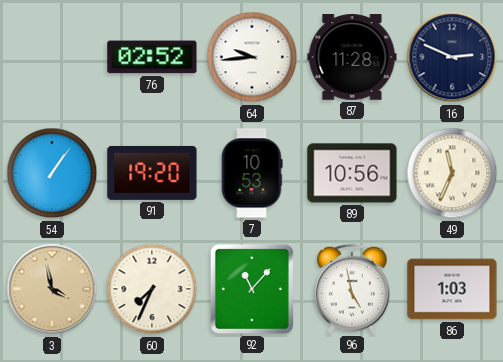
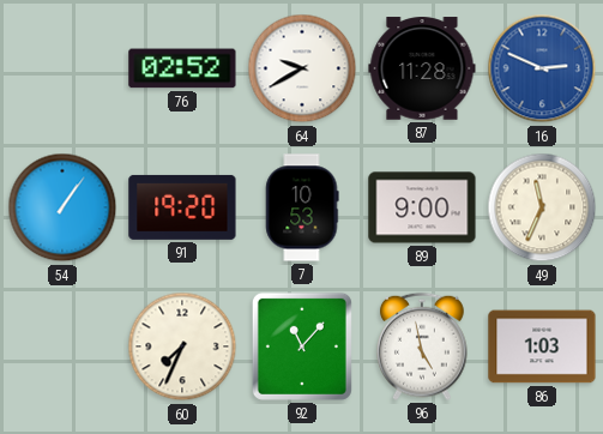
64: 9:44 -> 9:40 (302, 68)
16 dial: navy -> blue (542, 68)
89: 10:56 -> 9:00 (422, 207)
3: 3:58 -> none (52, 289)
